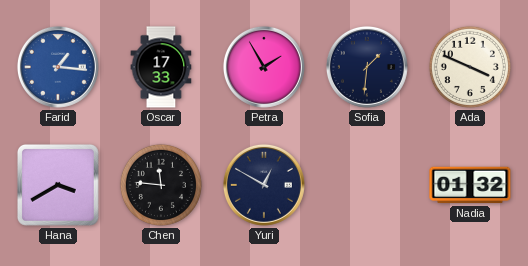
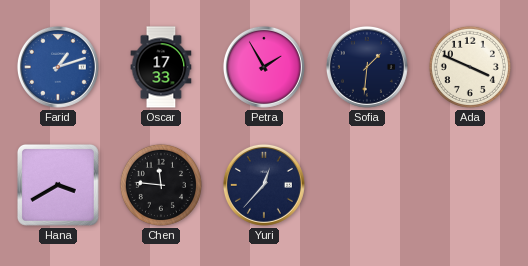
Farid: 1:16 -> 1:12 (58, 67)
Yuri: 12:50 -> 12:37 (264, 185)
Nadia: 01:32 -> none (470, 185)
